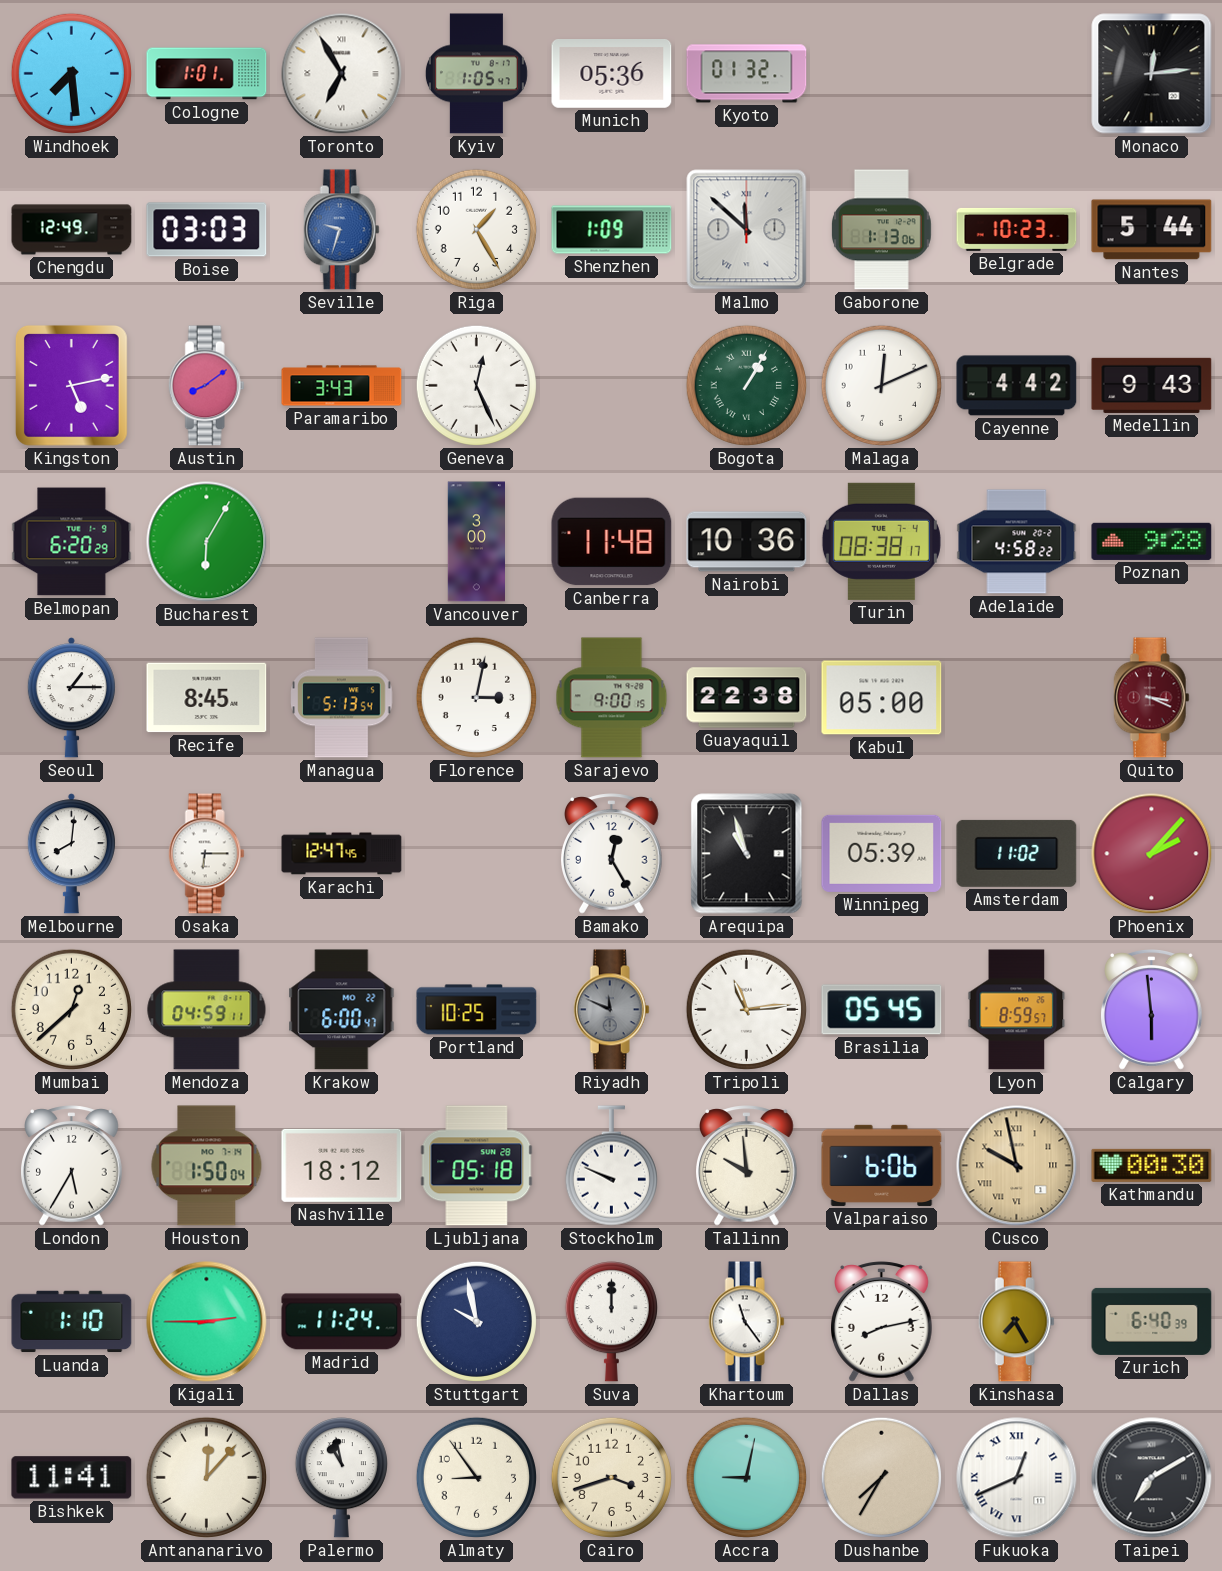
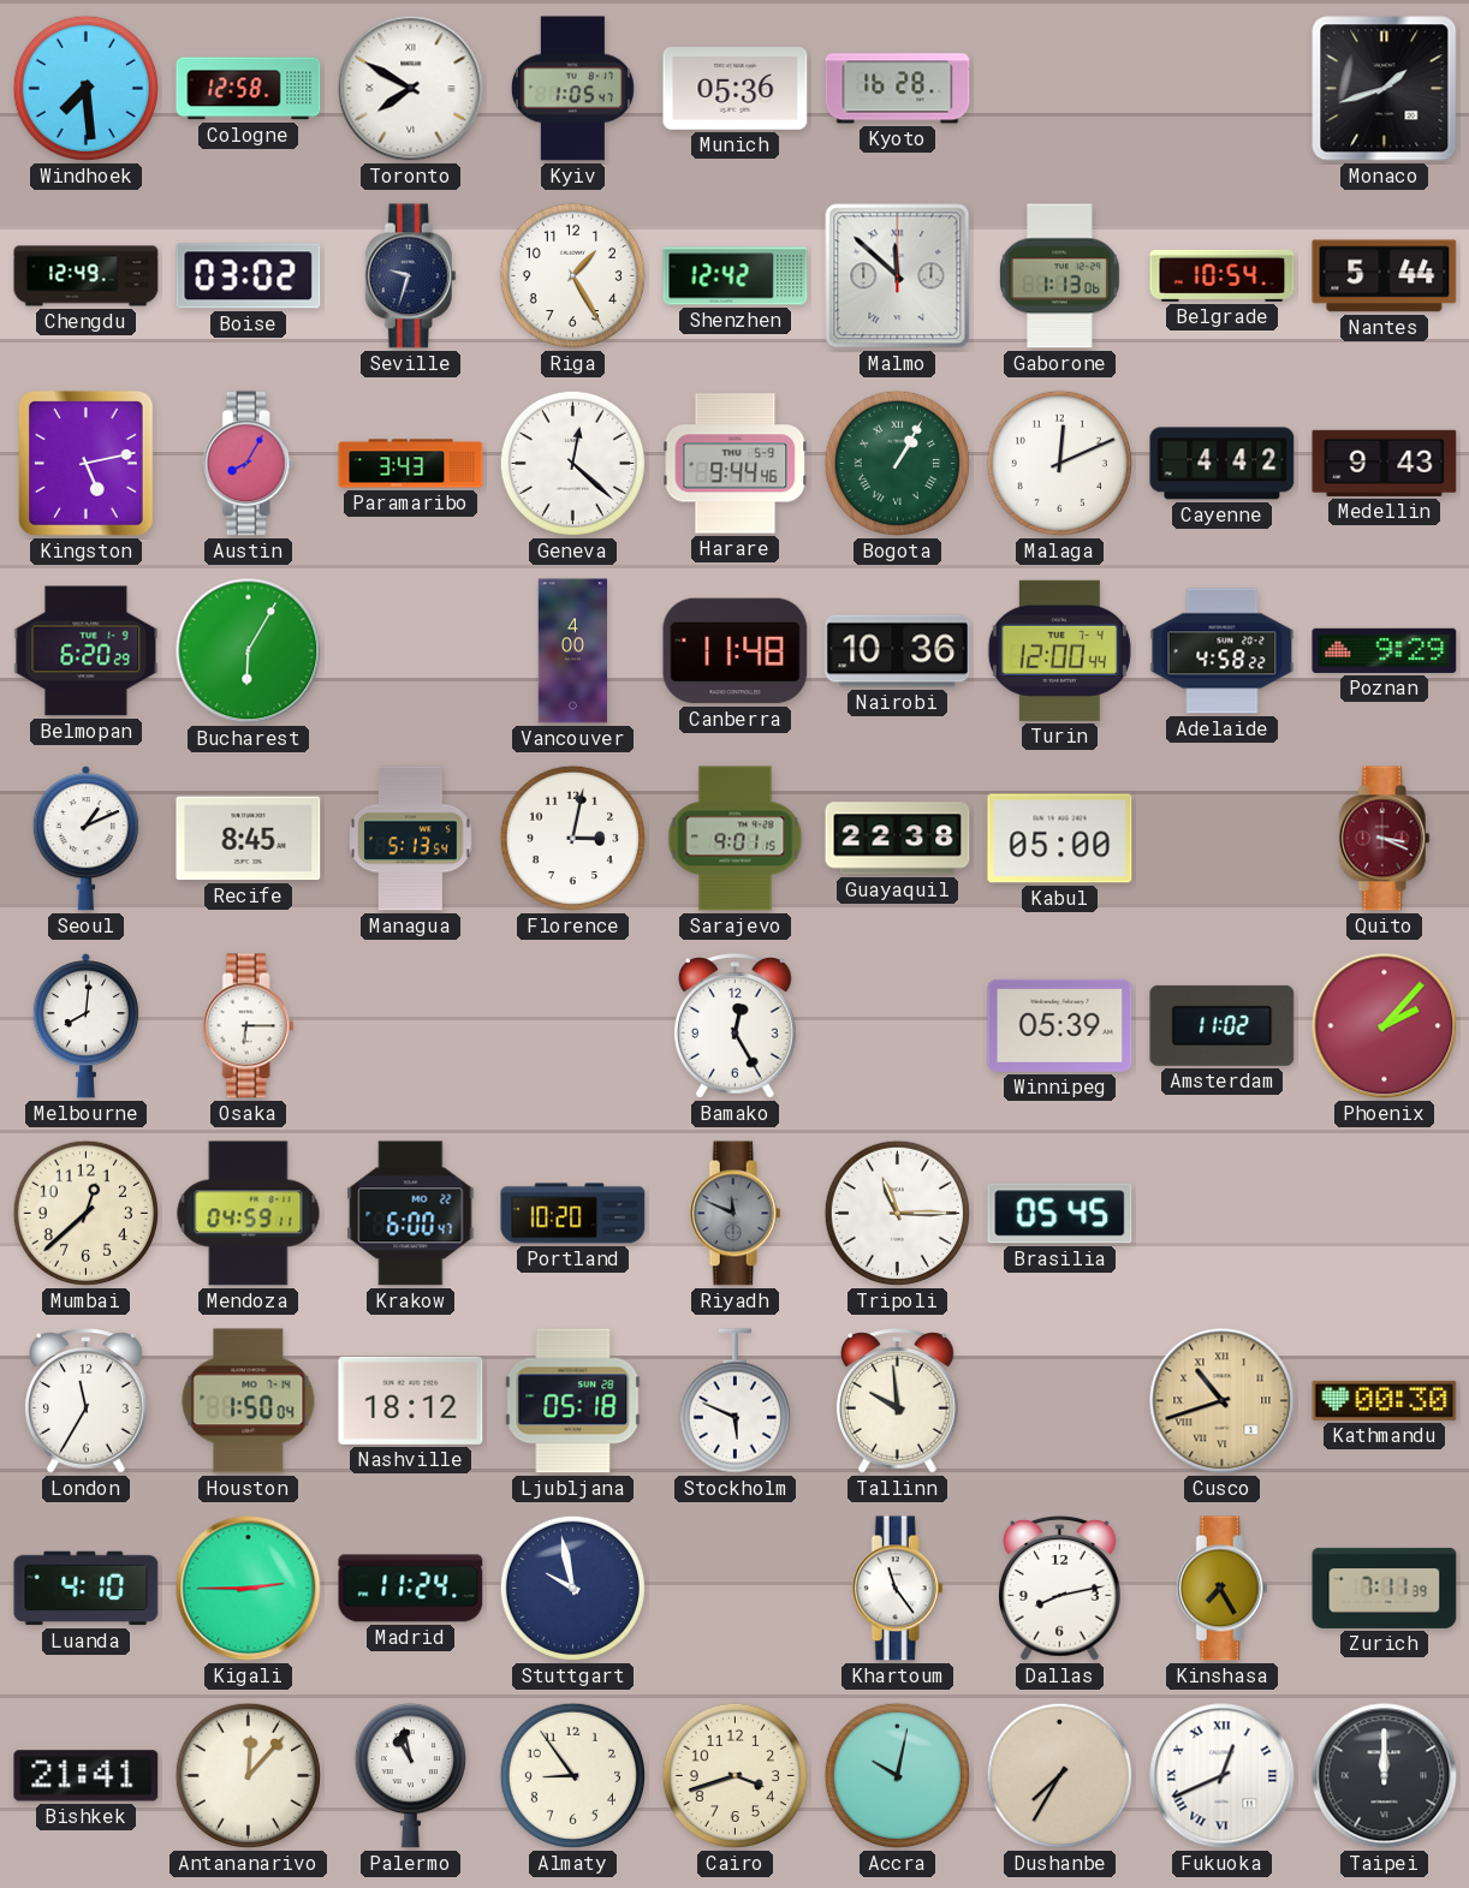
Cologne: 1:01 -> 12:58 (249, 89)
Toronto: 6:55 -> 7:50 (411, 89)
Kyoto: 01:32 -> 16:28 (898, 89)
Monaco: 12:14 -> 1:42 (1385, 89)
Boise: 03:03 -> 03:02 (249, 276)
Seville dial: blue -> navy (410, 276)
Shenzhen: 1:09 -> 12:42 (736, 276)
Belgrade: 10:23 -> 10:54 (1223, 275)
Austin: 8:09 -> 8:05 (248, 464)
Geneva: 12:26 -> 12:22 (572, 463)
Harare: none -> 9:44 (736, 464)
Vancouver: 3:00 -> 4:00 (573, 651)
Turin: 08:38 -> 12:00 (1059, 650)
Poznan: 9:28 -> 9:29 (1385, 650)
Seoul: 1:15 -> 1:11 (85, 839)
Sarajevo: 9:00 -> 9:01 (736, 839)
Karachi: 12:47 -> none (342, 854)
Arequipa: 10:57 -> none (747, 854)
Portland: 10:25 -> 10:20 (573, 1214)
Tripoli: 11:14 -> 11:15 (897, 1213)
Lyon: 8:59 -> none (1017, 1010)
Calgary: 5:59 -> none (1152, 1010)
London: 5:35 -> 11:35 (87, 1401)
Stockholm: 9:49 -> 5:49 (734, 1401)
Valparaiso: 6:06 -> none (882, 1165)
Cusco: 9:58 -> 10:42 (1223, 1401)
Luanda: 1:10 -> 4:10 (87, 1589)
Suva: 12:00 -> none (611, 1322)
Zurich: 6:40 -> 7:11 (1385, 1588)
Bishkek: 11:41 -> 21:41 (87, 1776)
Accra: 9:02 -> 10:02 (897, 1775)
Taipei: 7:10 -> 12:00 (1385, 1776)
